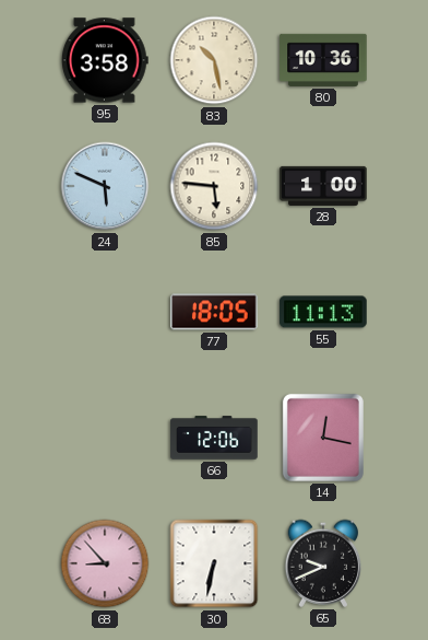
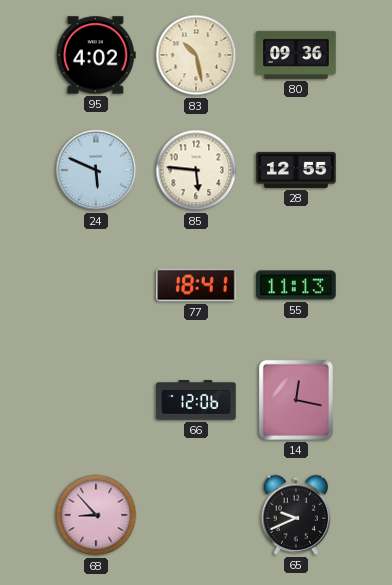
95: 3:58 -> 4:02 (96, 55)
80: 10:36 -> 09:36 (296, 55)
28: 1:00 -> 12:55 (296, 170)
77: 18:05 -> 18:41 (196, 285)
30: 6:32 -> none (214, 563)
